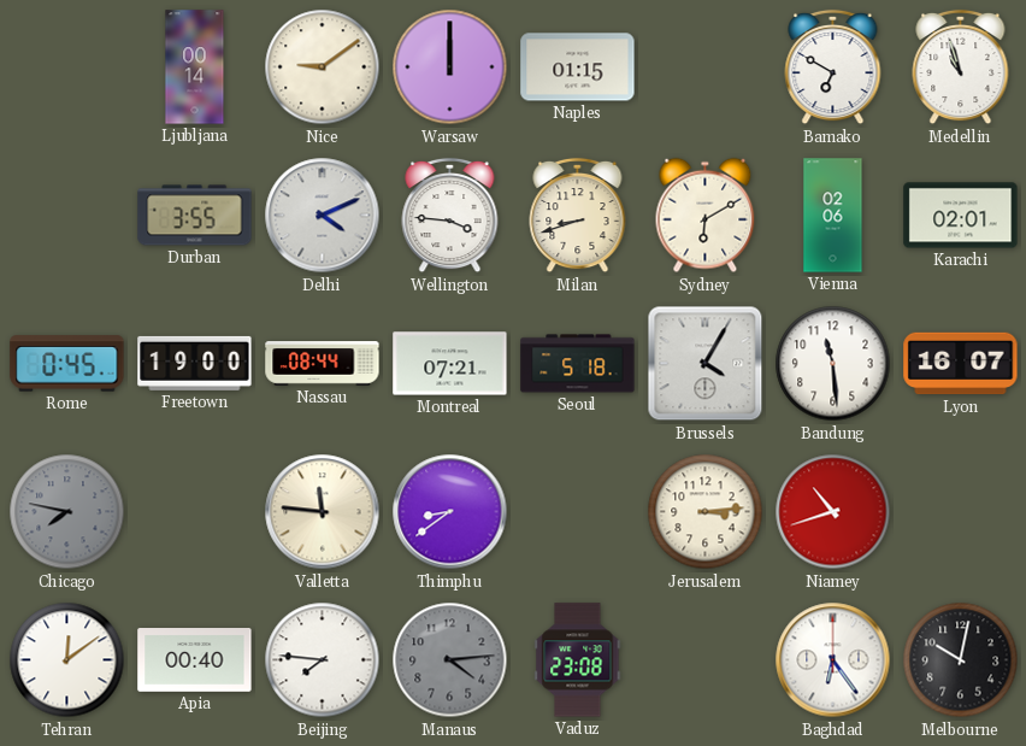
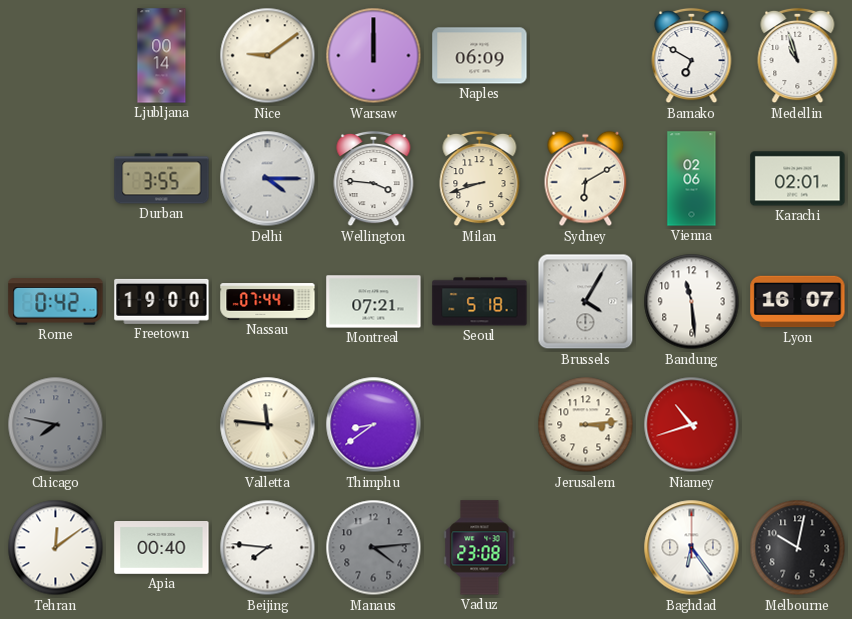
Naples: 01:15 -> 06:09 (480, 56)
Delhi: 4:11 -> 4:15 (268, 179)
Rome: 0:45 -> 0:42 (56, 302)
Nassau: 08:44 -> 07:44 (268, 302)
